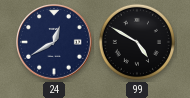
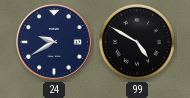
24: 12:40 -> 9:40 (54, 42)
